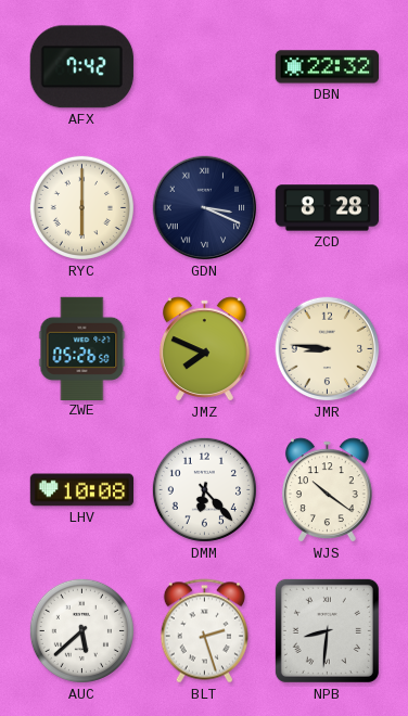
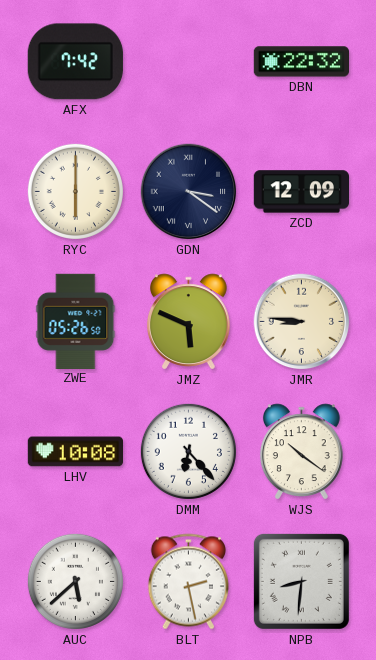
GDN: 3:19 -> 3:21 (189, 192)
ZCD: 8:28 -> 12:09 (301, 192)
JMZ: 7:49 -> 5:49 (189, 322)
BLT: 2:27 -> 2:28 (188, 582)
